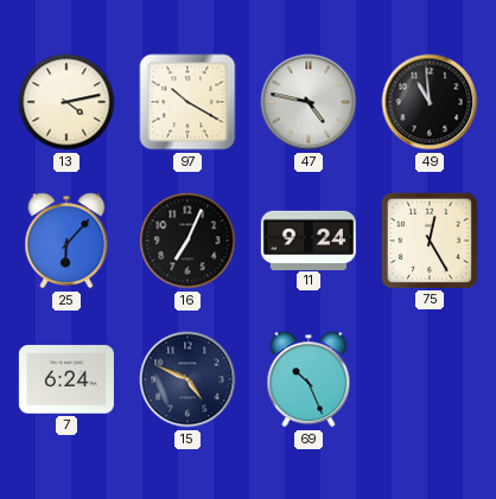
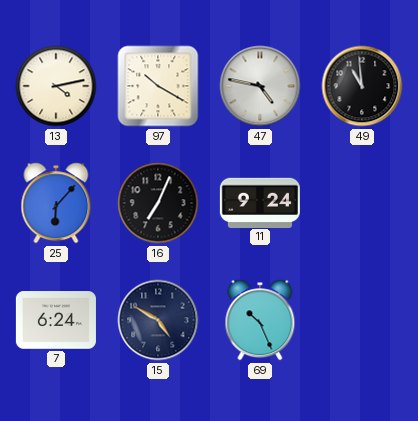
75: 12:25 -> none (430, 241)
15: 4:49 -> 4:50 (158, 320)
